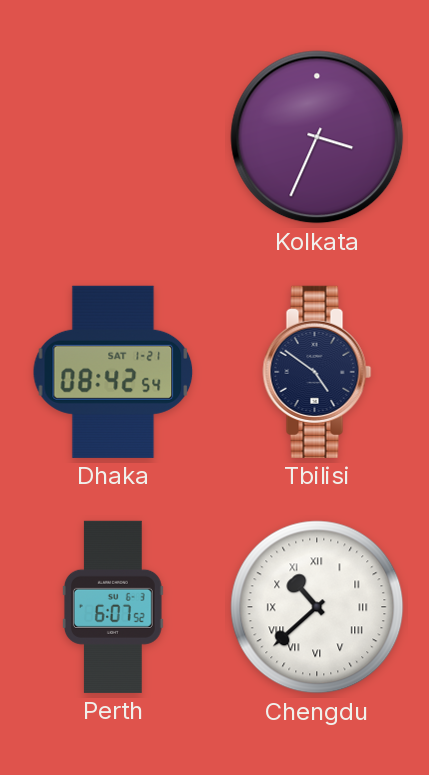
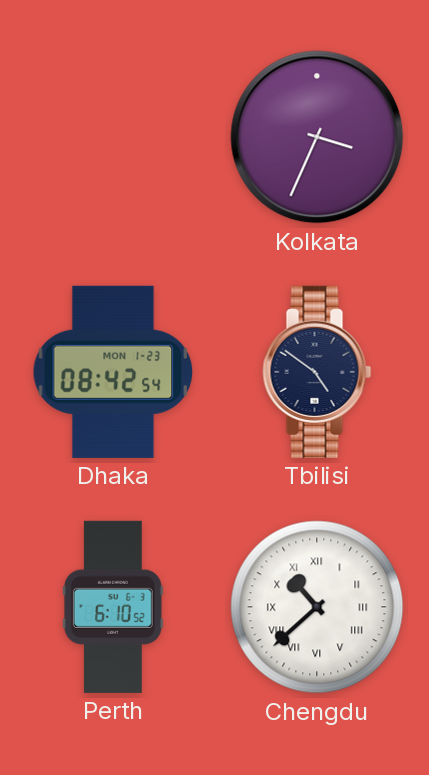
Dhaka date: SAT 1-21 -> MON 1-23 (113, 372)
Perth: 6:07 -> 6:10 (113, 607)
